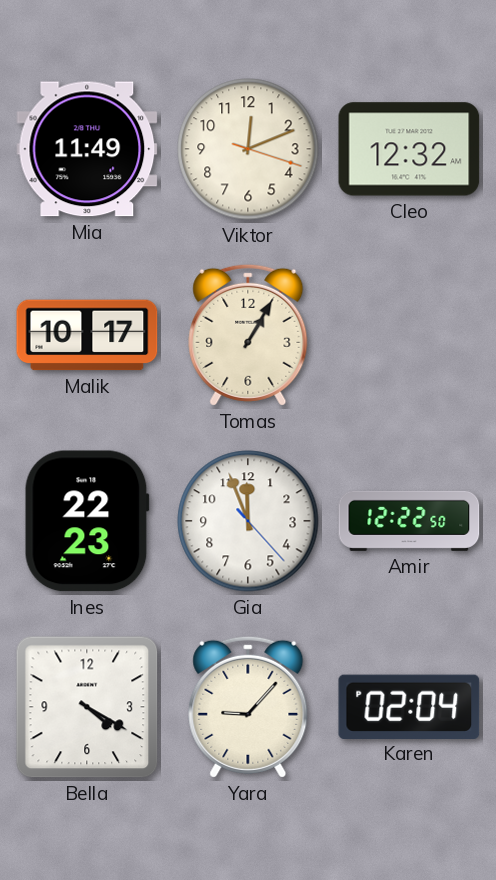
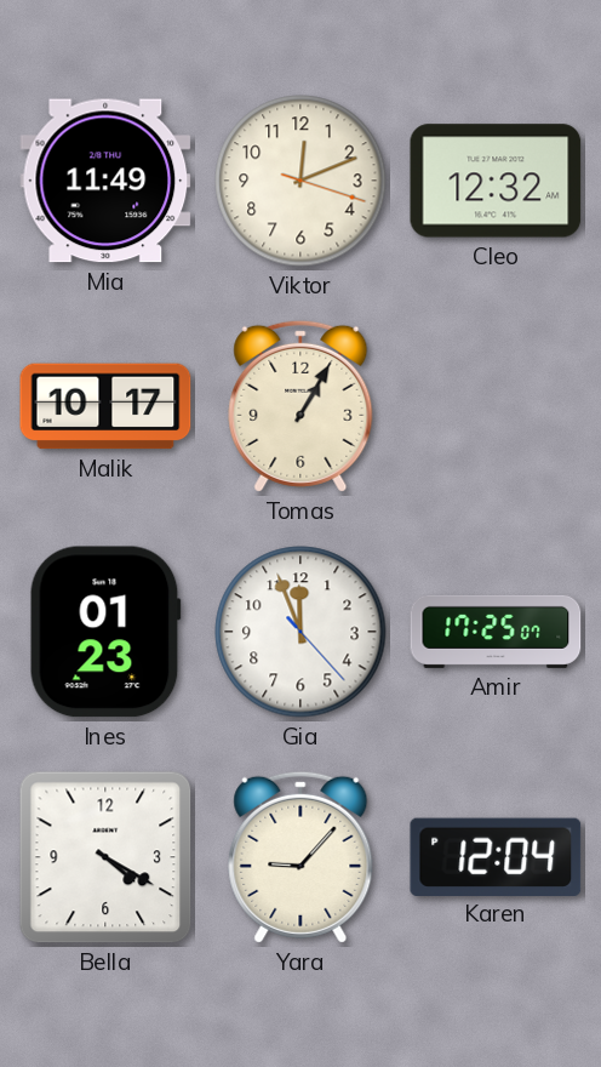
Ines: 22:23 -> 01:23 (105, 632)
Amir: 12:22 -> 17:25 (496, 632)
Karen: 02:04 -> 12:04 (496, 856)
